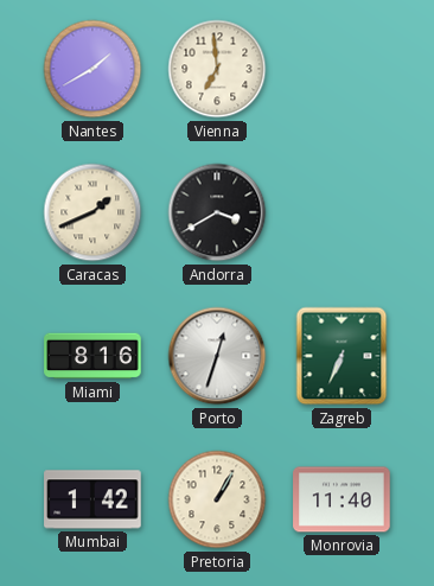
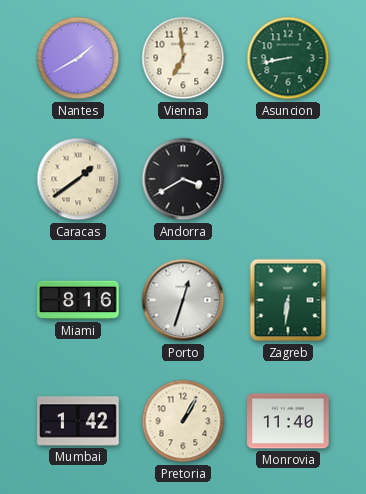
Asuncion: none -> 8:43 (288, 58)
Caracas: 1:41 -> 1:39 (78, 179)
Zagreb: 6:34 -> 6:31 (288, 300)
